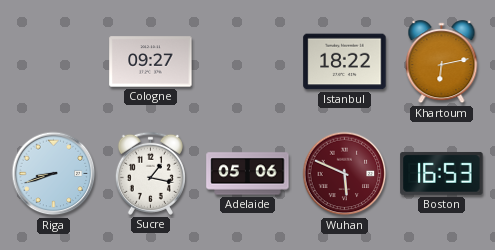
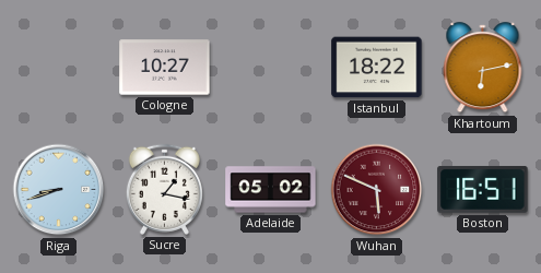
Cologne: 09:27 -> 10:27 (165, 68)
Adelaide: 05:06 -> 05:02 (271, 190)
Boston: 16:53 -> 16:51 (483, 189)
